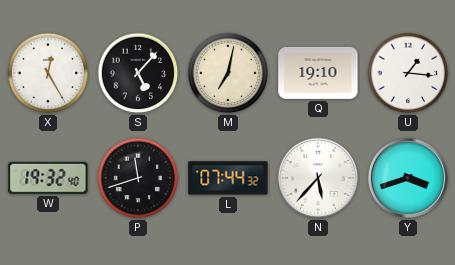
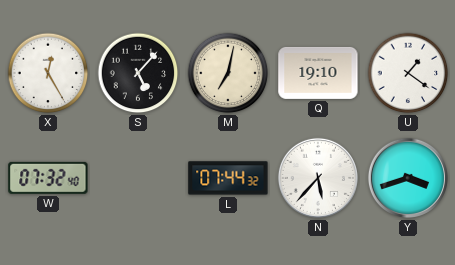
U: 1:16 -> 1:21 (408, 73)
W: 19:32 -> 07:32 (48, 178)
P: 11:42 -> none (138, 178)
